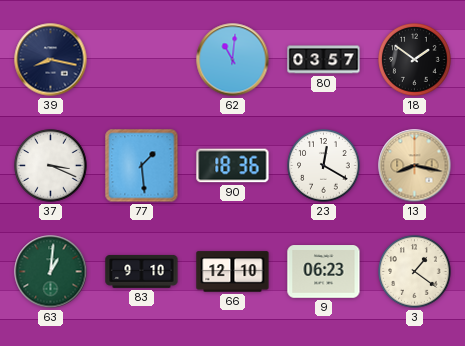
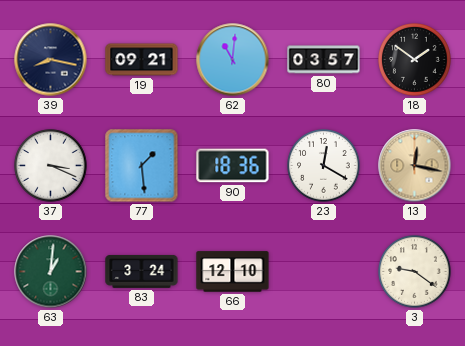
19: none -> 09:21 (142, 60)
13: 8:17 -> 12:17 (415, 166)
83: 9:10 -> 3:24 (142, 271)
9: 06:23 -> none (324, 272)
3: 1:21 -> 9:21 (415, 272)
